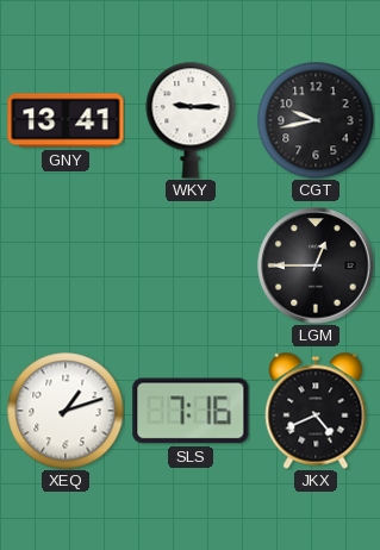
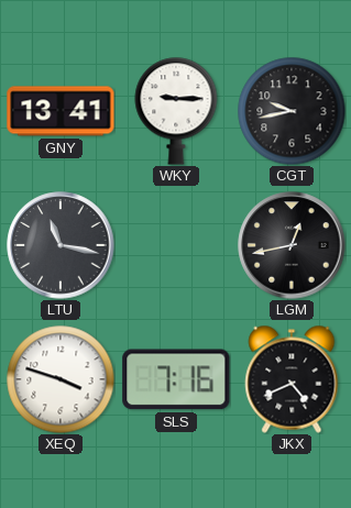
LTU: none -> 11:17 (61, 245)
LGM: 12:45 -> 12:43 (292, 245)
XEQ: 1:12 -> 3:48 (61, 379)
